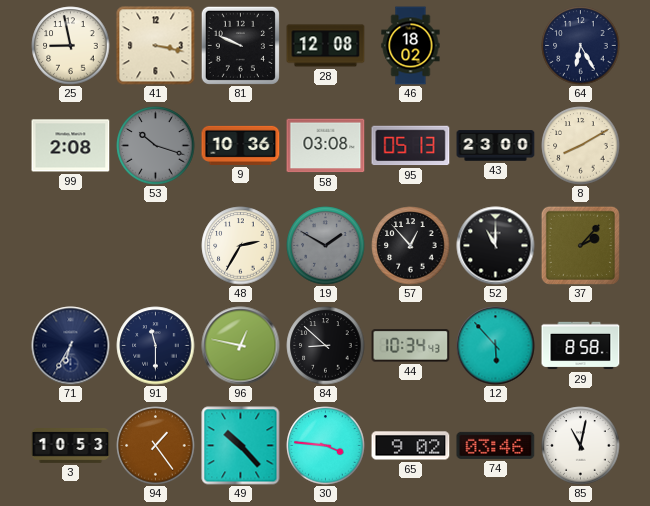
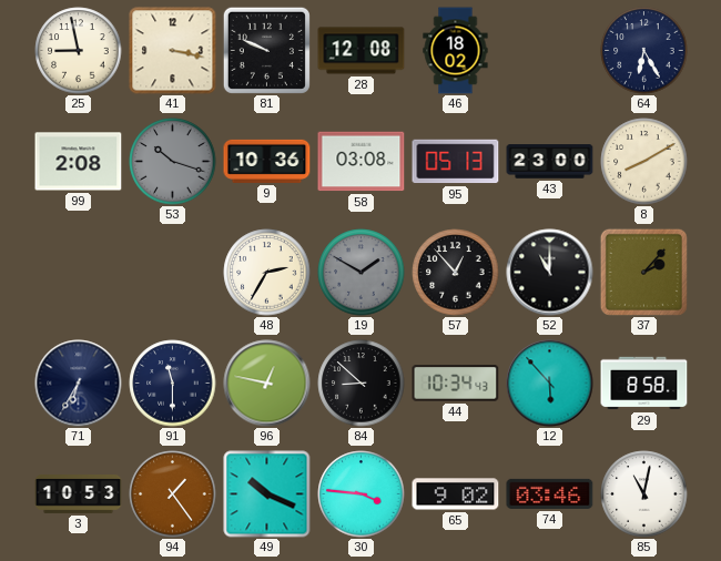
49: 10:23 -> 10:19 (267, 494)
